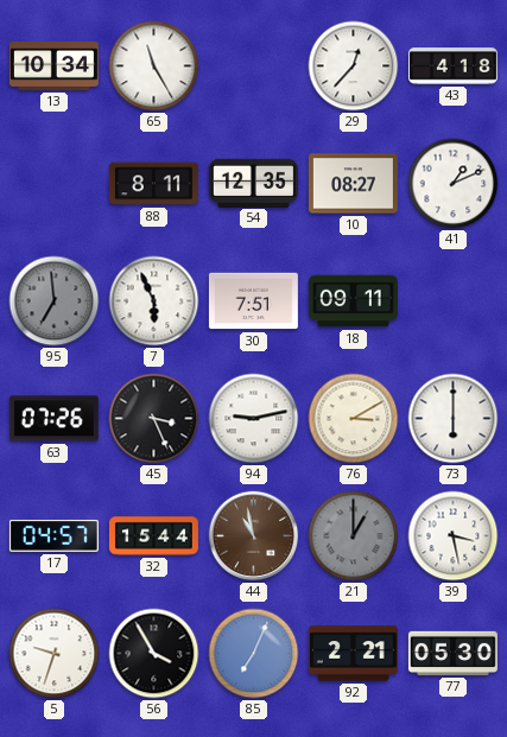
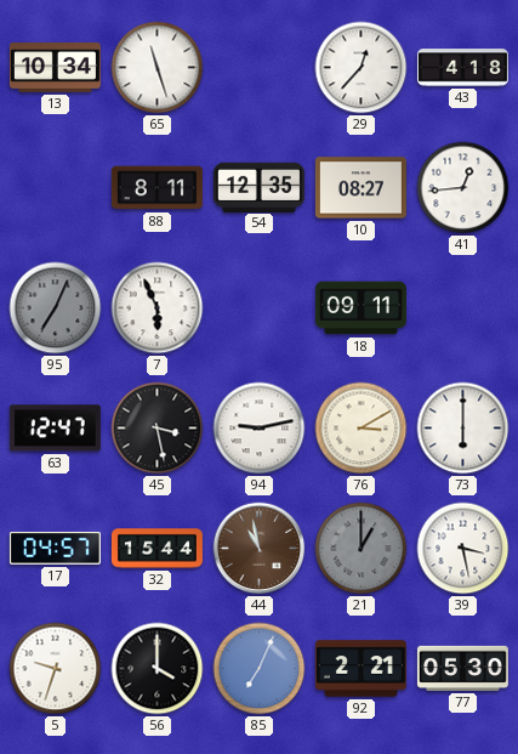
65: 11:25 -> 11:27 (158, 68)
41: 1:11 -> 12:44 (463, 188)
95: 6:59 -> 7:04 (56, 308)
30: 7:51 -> none (253, 301)
63: 07:26 -> 12:47 (55, 429)
45: 3:26 -> 3:28 (158, 429)
56: 3:55 -> 4:00 (158, 669)
